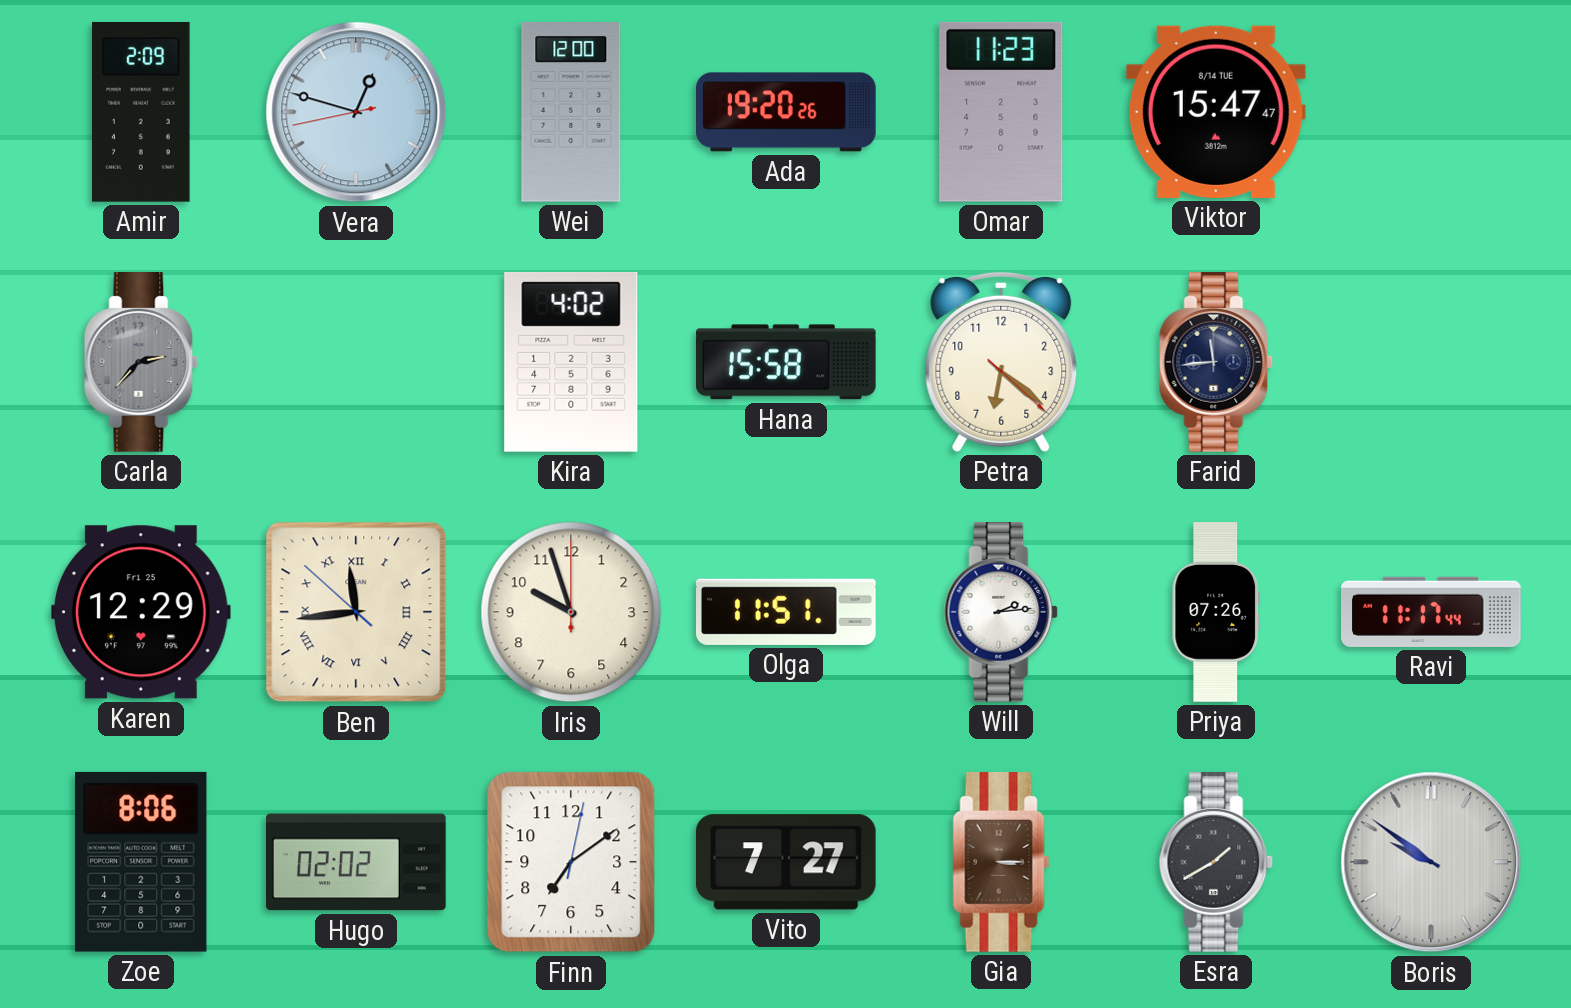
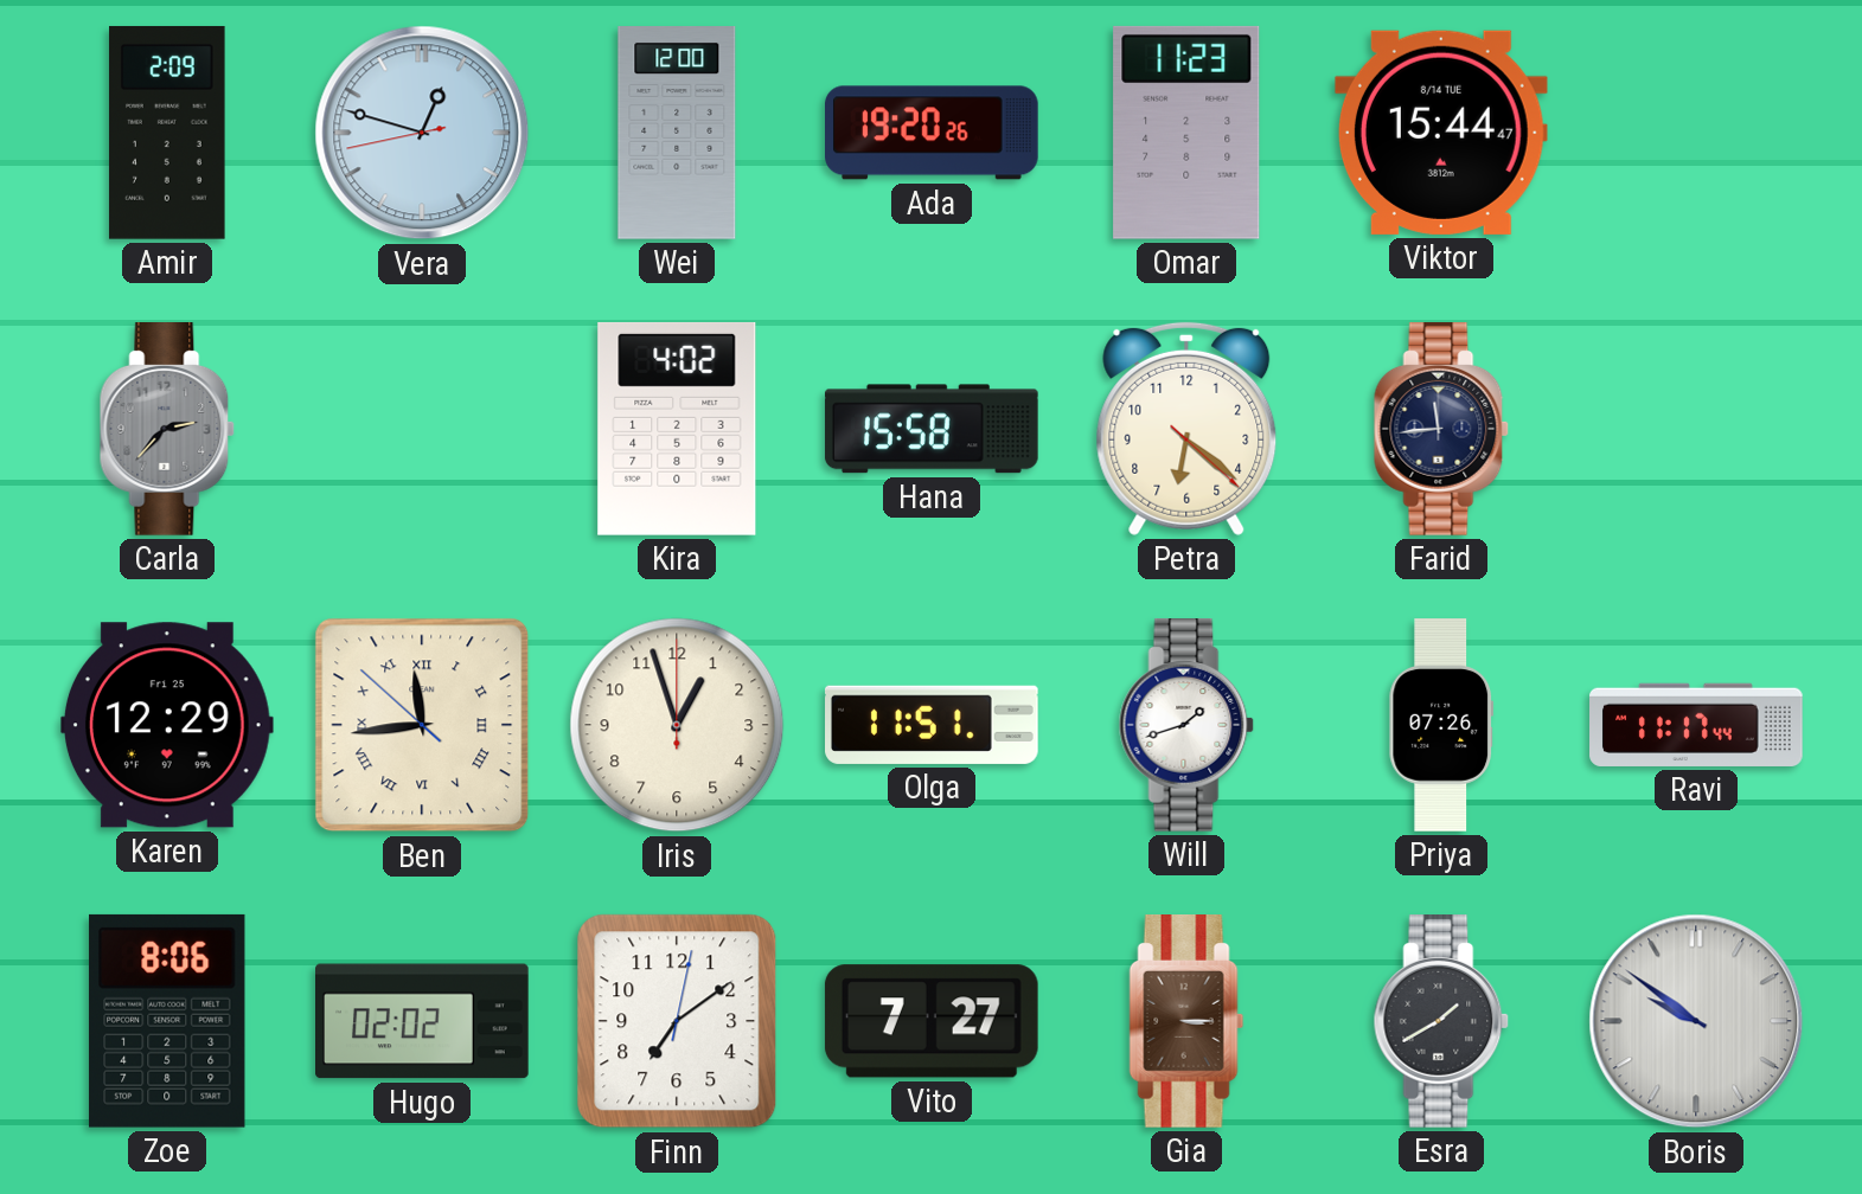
Viktor: 15:47 -> 15:44 (1441, 133)
Iris: 9:57 -> 12:57 (677, 725)
Will: 2:14 -> 1:42 (1186, 726)
